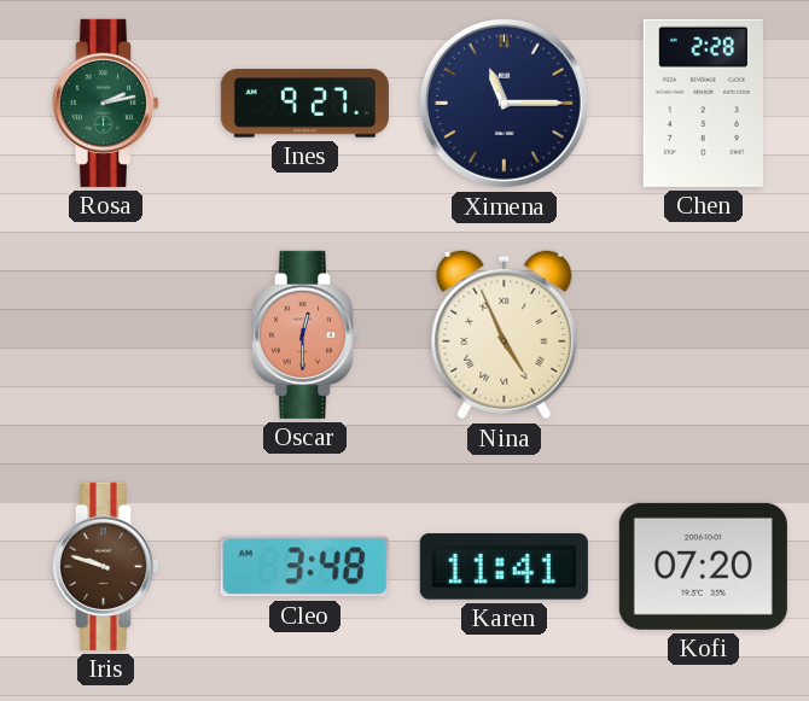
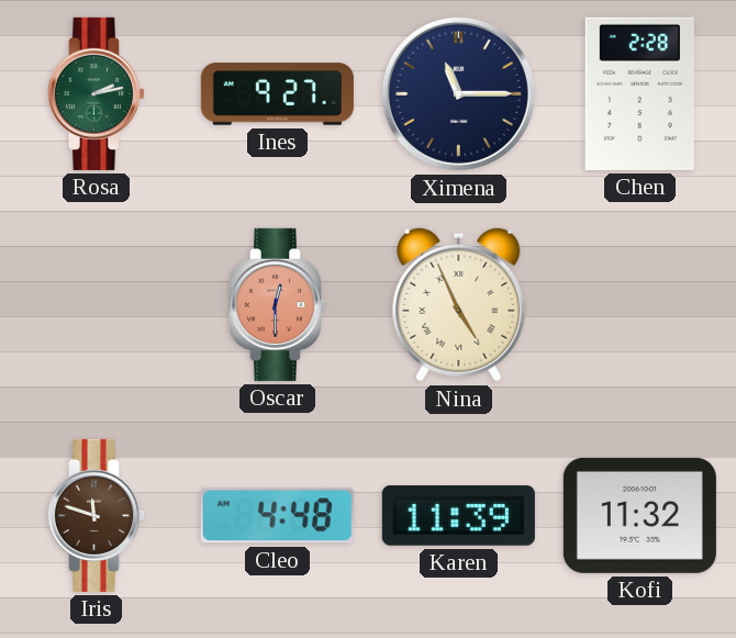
Iris: 9:48 -> 11:48 (96, 515)
Cleo: 3:48 -> 4:48 (277, 516)
Karen: 11:41 -> 11:39 (458, 516)
Kofi: 07:20 -> 11:32 (639, 515)
